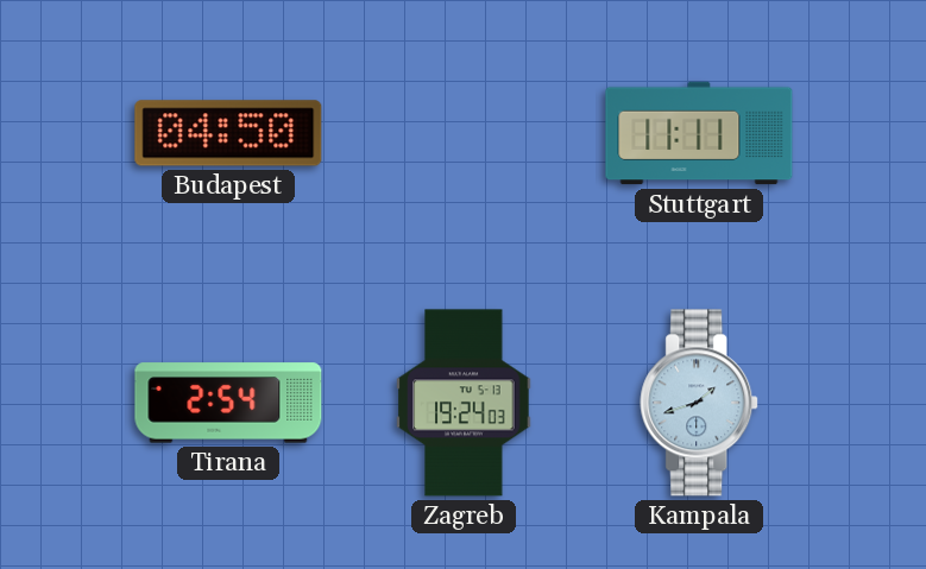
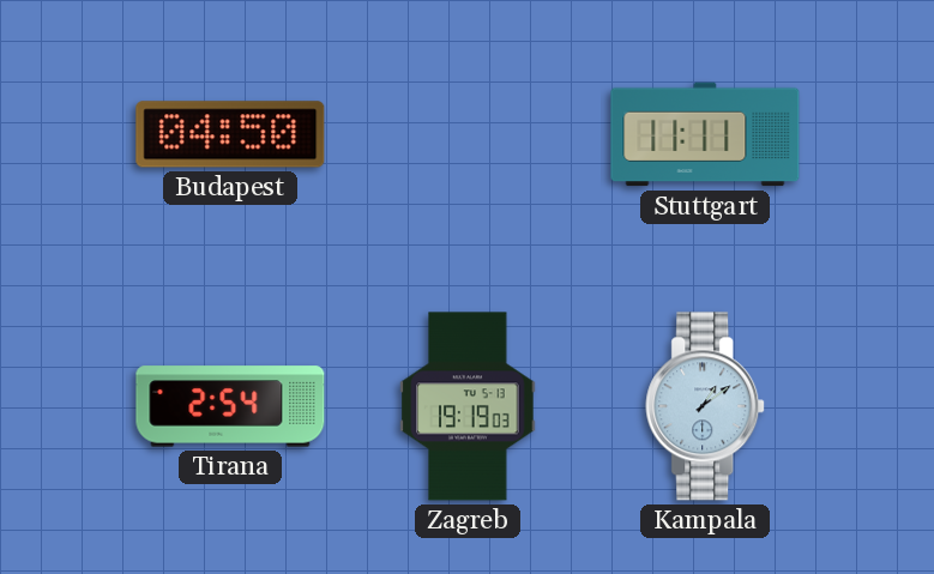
Zagreb: 19:24 -> 19:19 (468, 406)
Kampala: 1:42 -> 1:09 (706, 406)
